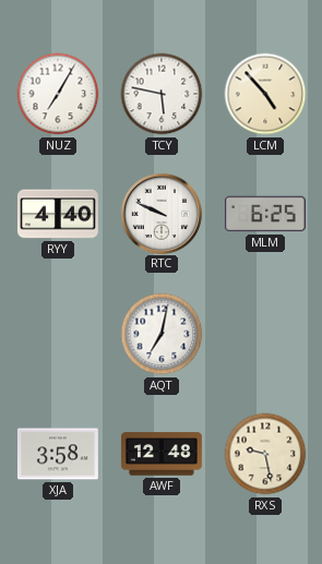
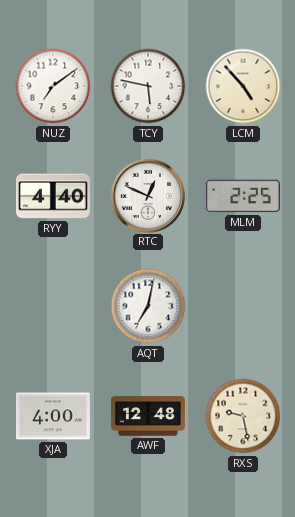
NUZ: 7:05 -> 7:09 (53, 86)
RTC: 9:49 -> 12:49 (147, 195)
MLM: 6:25 -> 2:25 (243, 196)
XJA: 3:58 -> 4:00 (53, 416)
